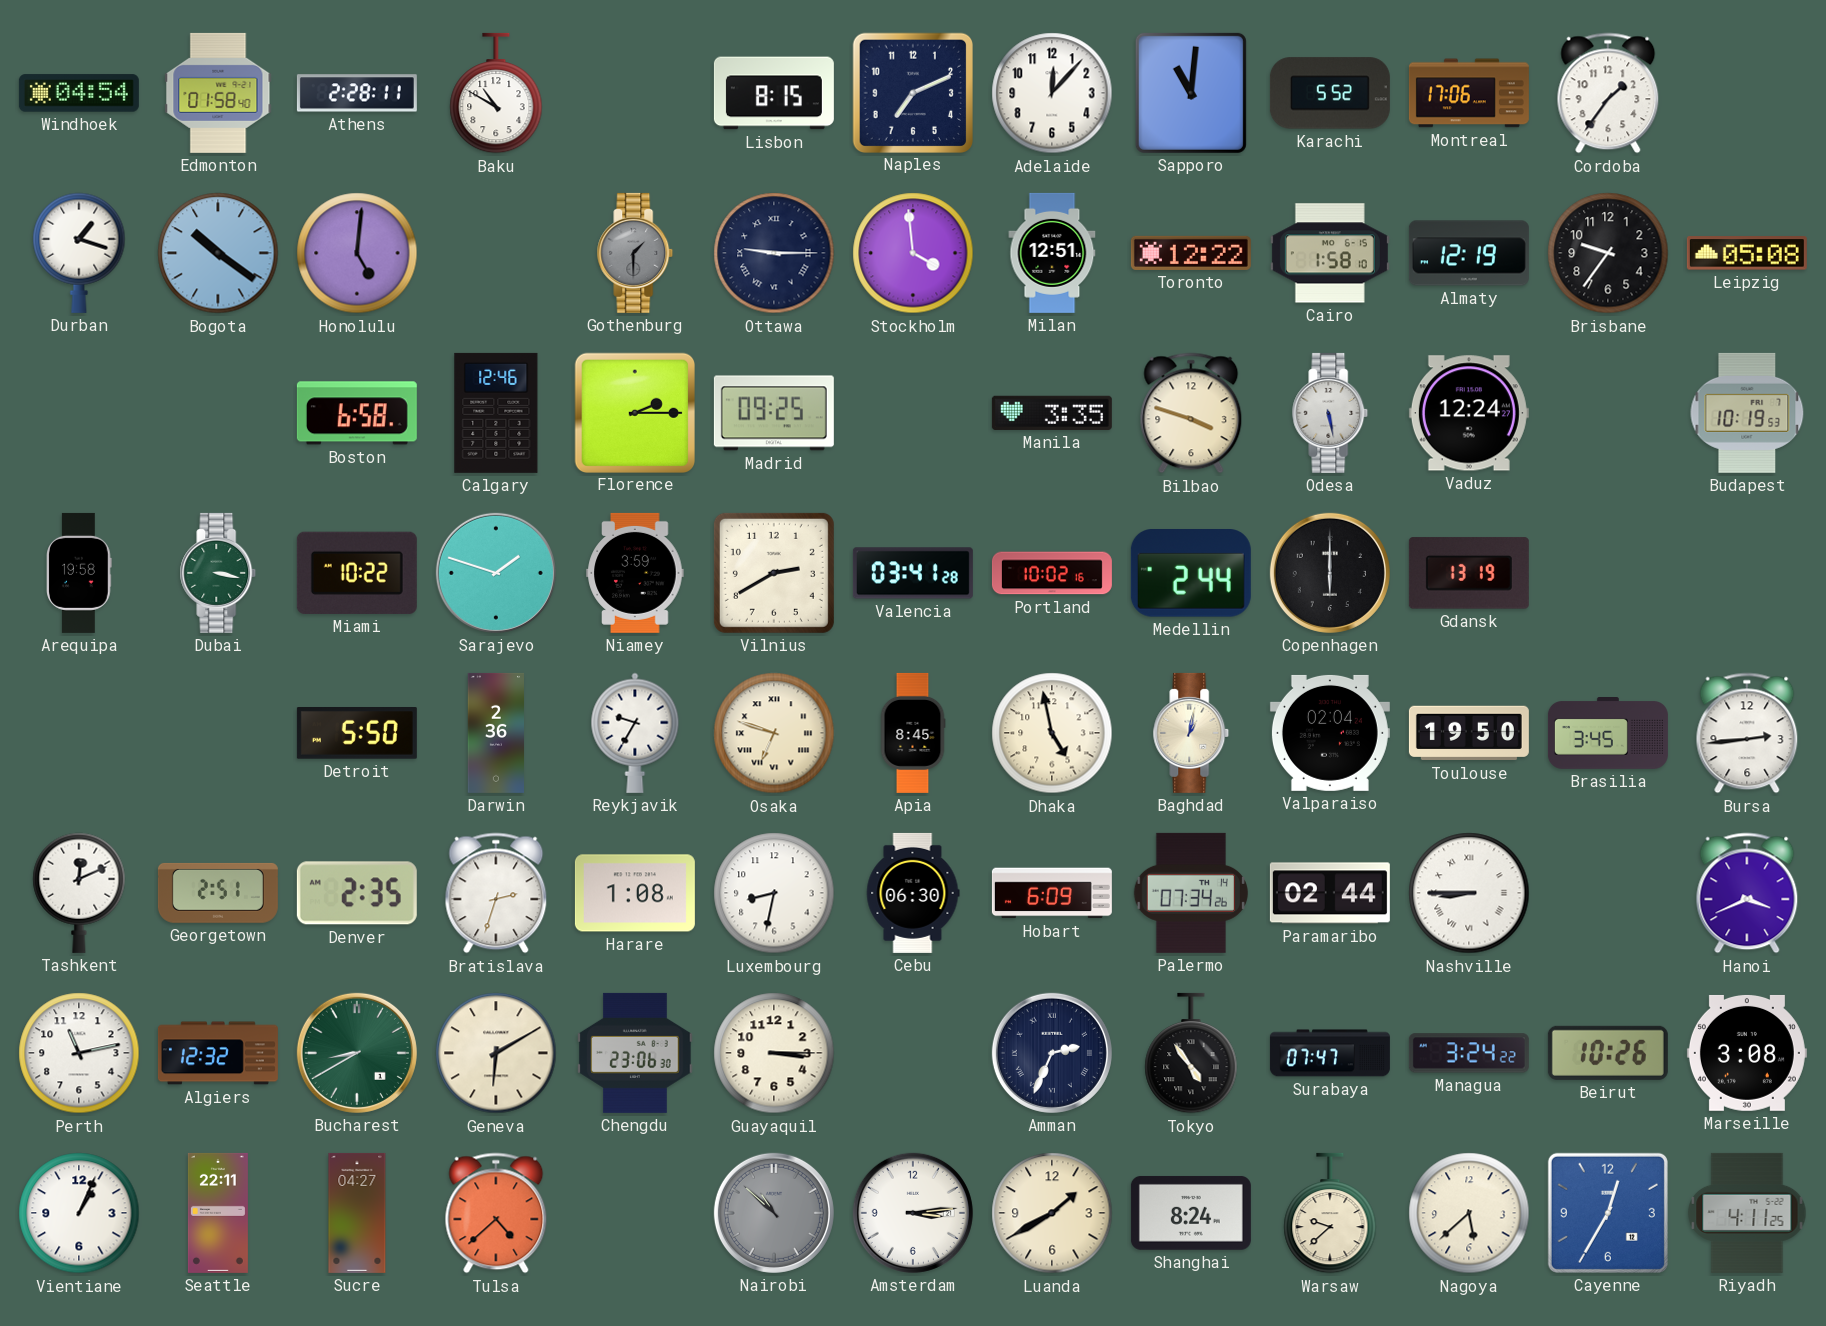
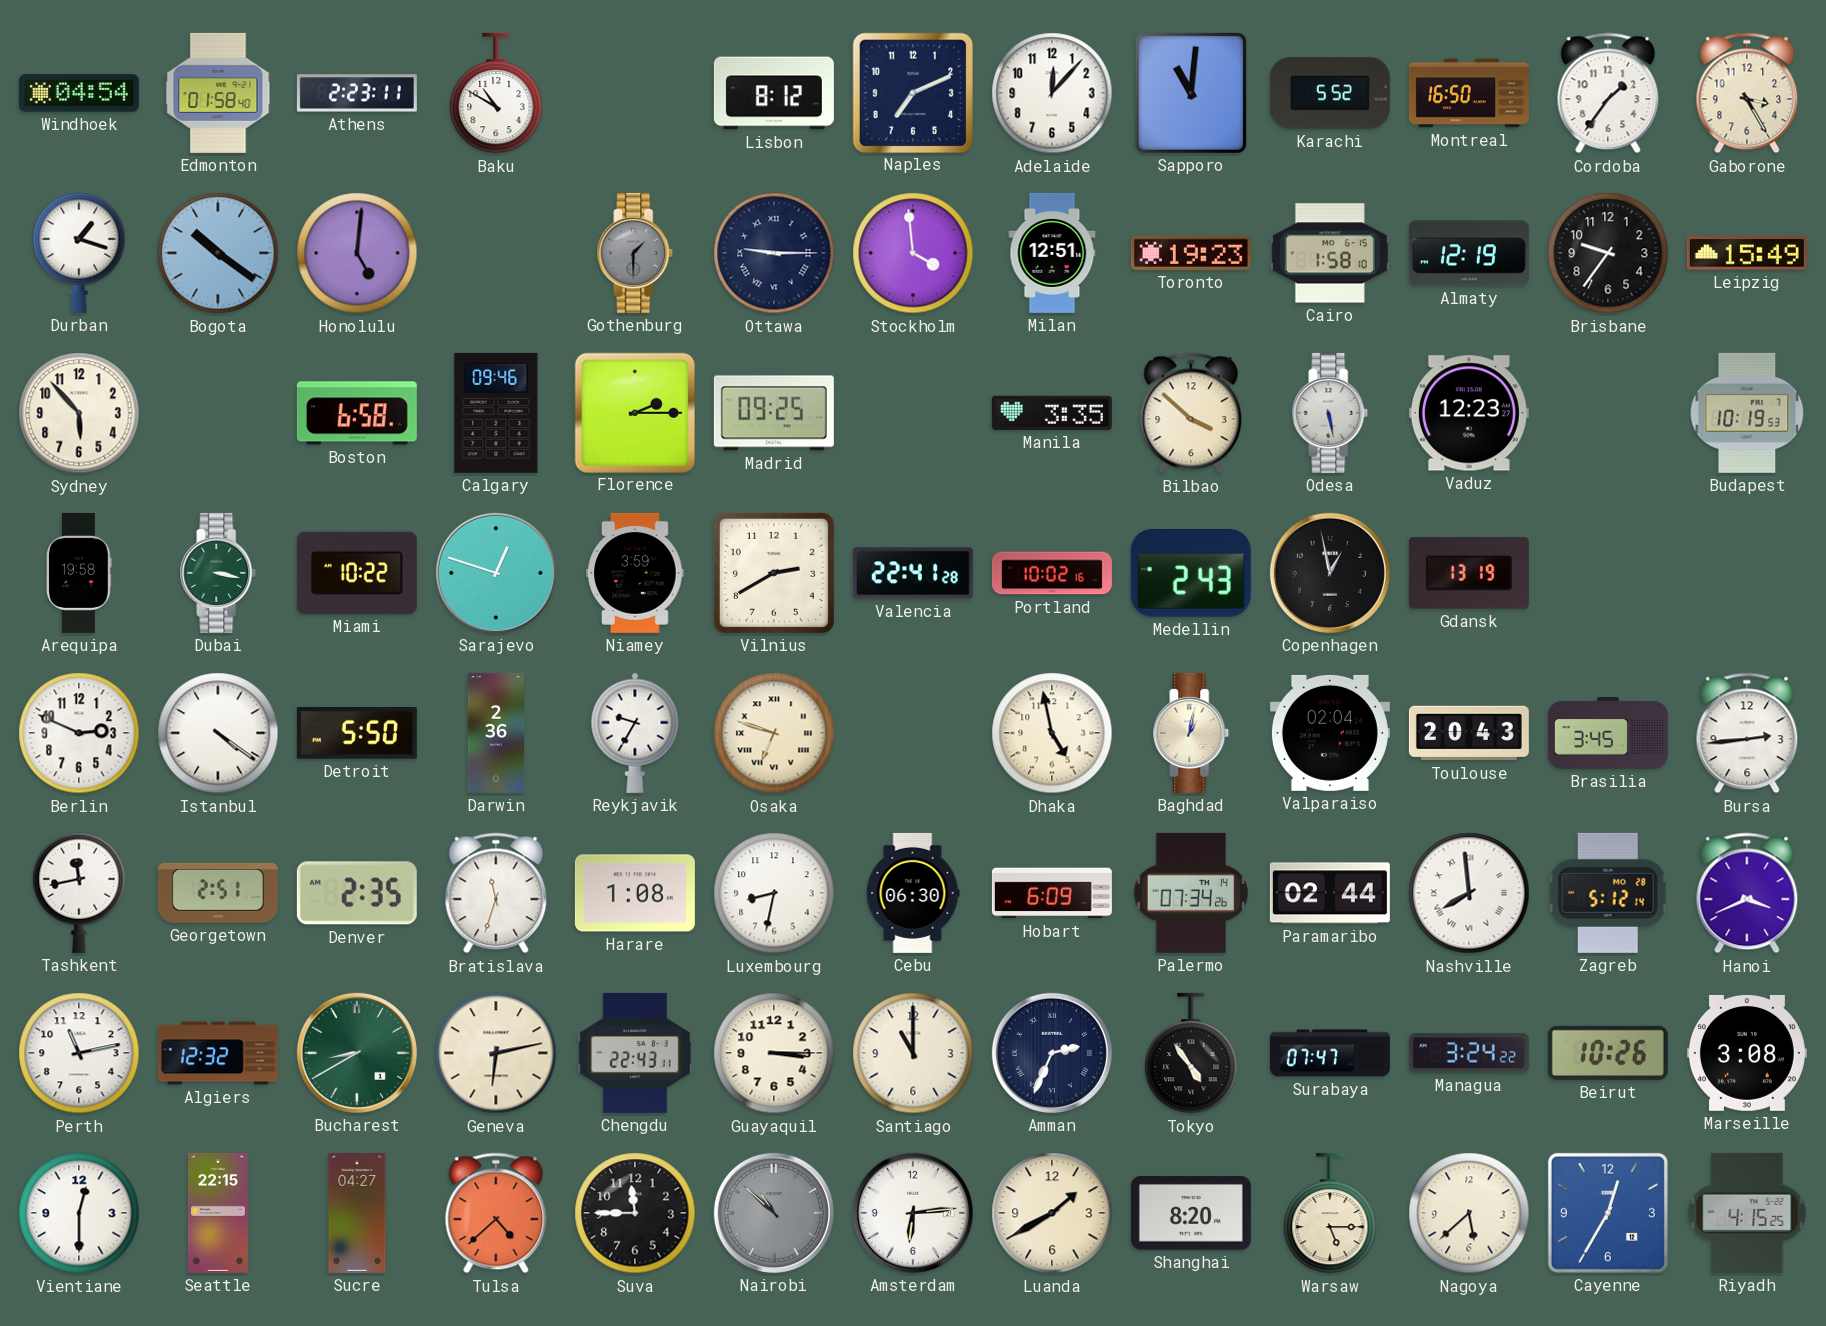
Athens: 2:28 -> 2:23 (357, 93)
Lisbon: 8:15 -> 8:12 (774, 93)
Montreal: 17:06 -> 16:50 (1469, 93)
Gaborone: none -> 3:25 (1747, 93)
Toronto: 12:22 -> 19:23 (1191, 253)
Leipzig: 05:08 -> 15:49 (1747, 253)
Sydney: none -> 5:53 (79, 413)
Calgary: 12:46 -> 09:46 (496, 413)
Bilbao: 3:48 -> 3:52 (1191, 413)
Vaduz: 12:24 -> 12:23 (1469, 413)
Sarajevo: 1:48 -> 12:48 (496, 573)
Valencia: 03:41 -> 22:41 (913, 573)
Medellin: 2:44 -> 2:43 (1191, 574)
Copenhagen: 6:00 -> 12:58 (1330, 573)
Berlin: none -> 2:49 (79, 733)
Istanbul: none -> 4:21 (218, 733)
Apia: 8:45 -> none (913, 733)
Toulouse: 19:50 -> 20:43 (1469, 733)
Tashkent: 12:11 -> 11:43 (79, 893)
Bratislava: 2:33 -> 11:33 (496, 893)
Nashville: 8:45 -> 7:59 (1469, 893)
Zagreb: none -> 5:12 (1608, 893)
Geneva: 6:10 -> 6:13 (496, 1053)
Chengdu: 23:06 -> 22:43 (635, 1053)
Santiago: none -> 11:00 (913, 1053)
Vientiane: 1:04 -> 12:30 (79, 1213)
Seattle: 22:11 -> 22:15 (218, 1213)
Suva: none -> 11:45 (635, 1213)
Amsterdam: 3:14 -> 6:14 (913, 1213)
Shanghai: 8:24 -> 8:20 (1191, 1213)
Warsaw: 9:38 -> 5:15 (1330, 1213)
Riyadh: 4:11 -> 4:15 (1747, 1213)
